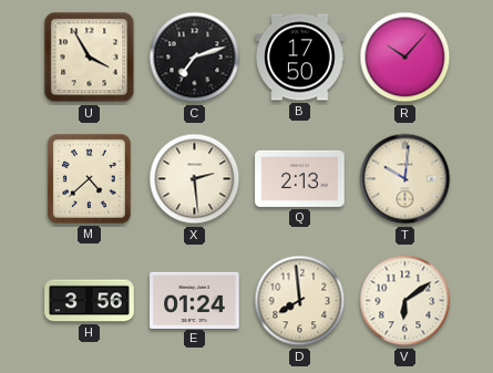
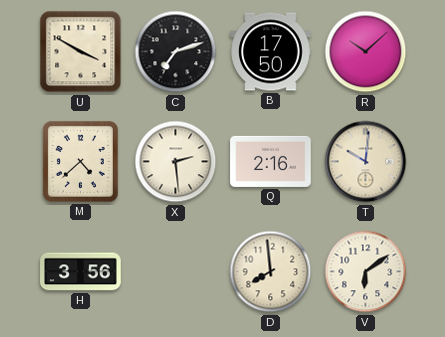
U: 3:55 -> 3:50 (81, 52)
R: 10:07 -> 10:08 (366, 52)
Q: 2:13 -> 2:16 (271, 161)
E: 01:24 -> none (195, 300)
